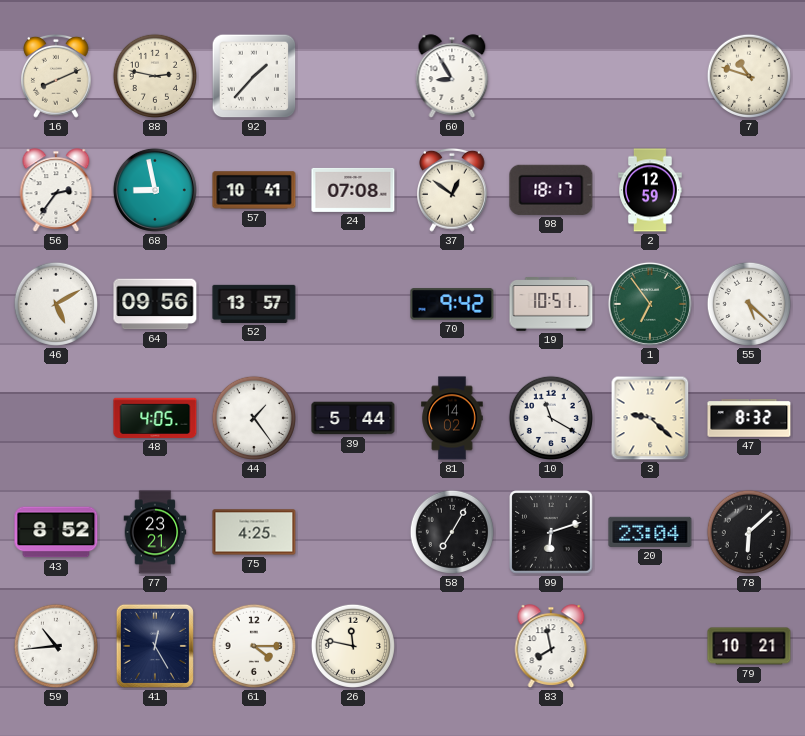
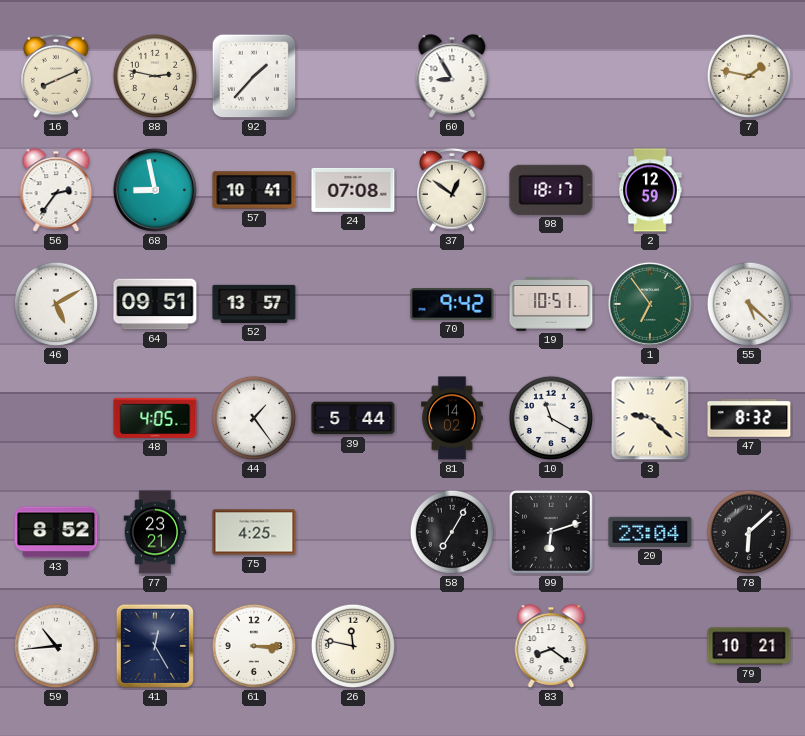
7: 10:48 -> 1:47 (749, 76)
64: 09:56 -> 09:51 (155, 304)
61: 4:15 -> 3:15 (254, 646)
83: 7:58 -> 8:21 (551, 646)
